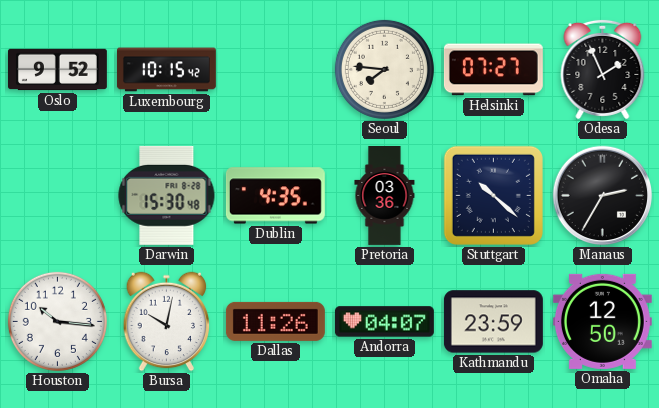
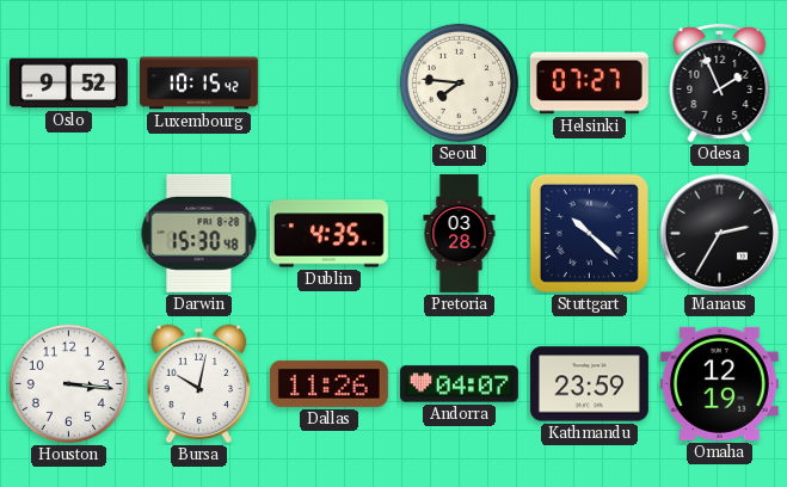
Pretoria: 03:36 -> 03:28 (460, 234)
Houston: 10:16 -> 3:16 (68, 383)
Omaha: 12:50 -> 12:19 (719, 383)
